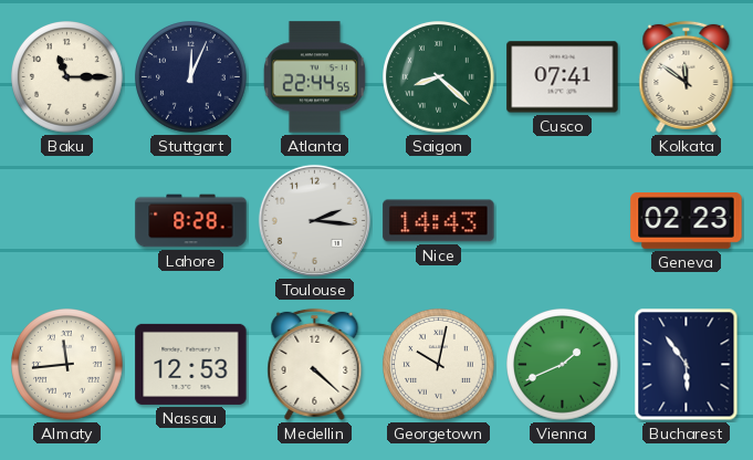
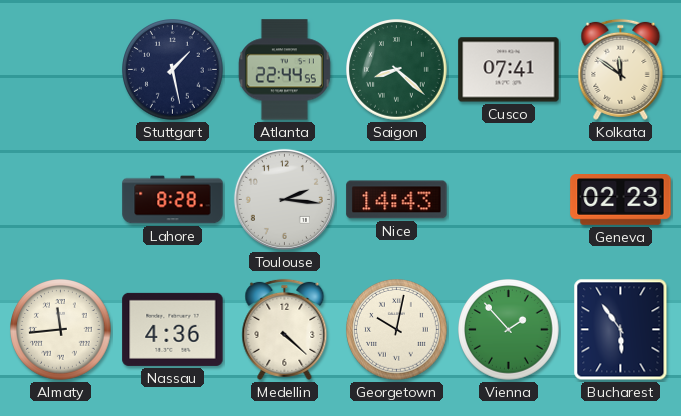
Baku: 11:15 -> none (67, 77)
Stuttgart: 12:04 -> 1:28 (173, 70)
Nassau: 12:53 -> 4:36 (173, 329)
Vienna: 1:41 -> 1:53 (509, 330)
